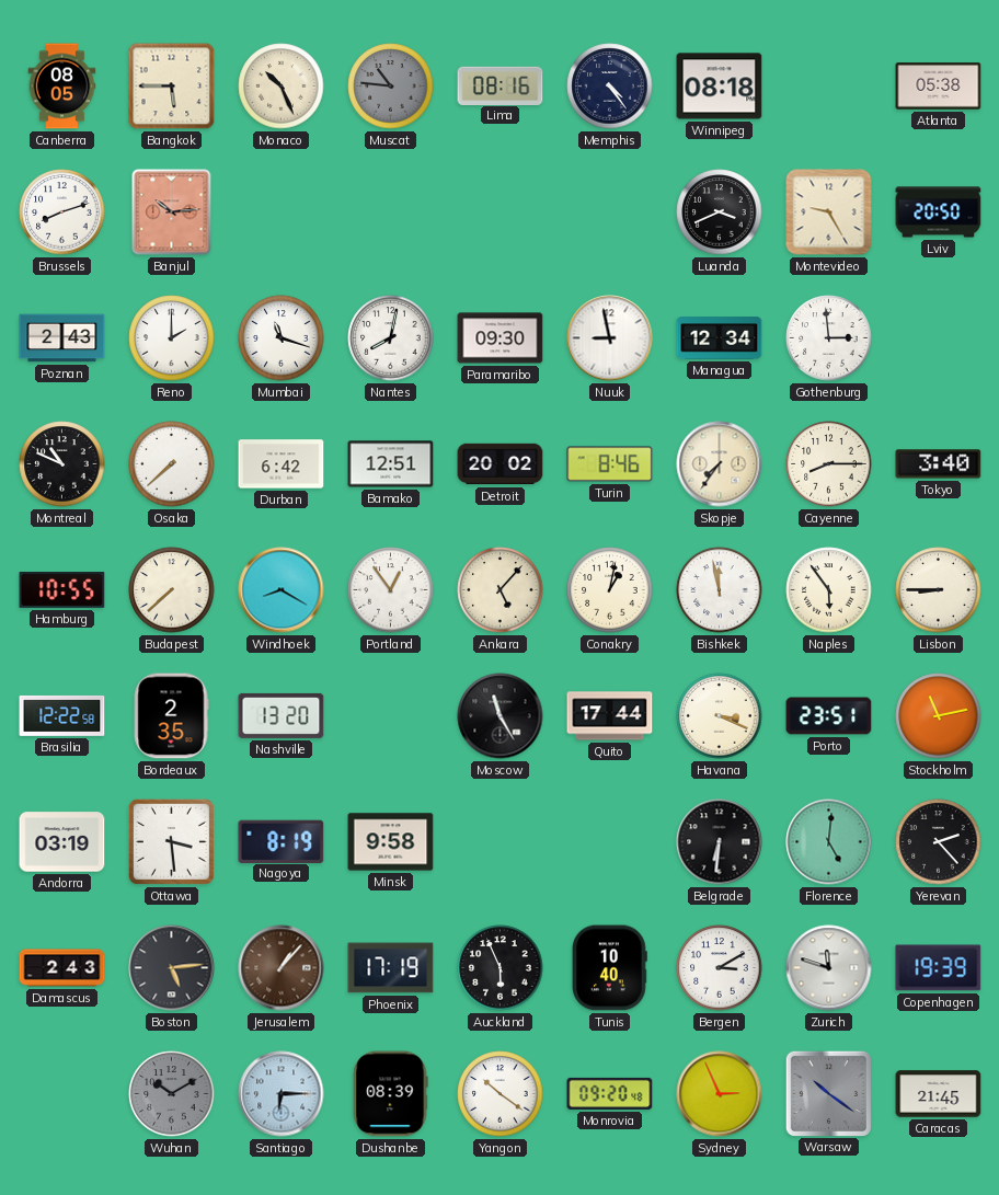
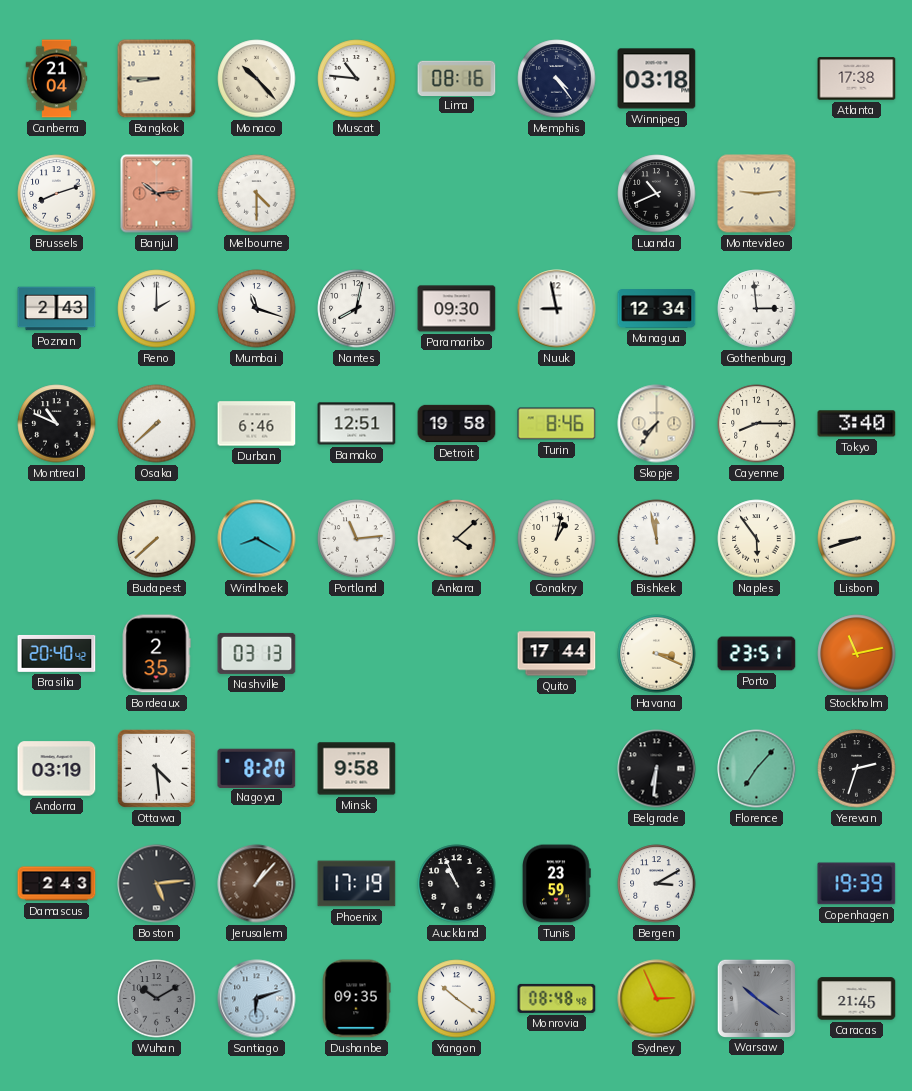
Canberra: 08:05 -> 21:04 (57, 79)
Bangkok: 5:45 -> 8:45 (157, 79)
Monaco: 10:26 -> 10:23 (257, 79)
Muscat dial: grey -> white (357, 79)
Winnipeg: 08:18 -> 03:18 (657, 79)
Atlanta: 05:38 -> 17:38 (857, 79)
Melbourne: none -> 4:30 (257, 194)
Luanda: 3:41 -> 10:41 (657, 194)
Montevideo: 9:25 -> 9:14 (757, 194)
Lviv: 20:50 -> none (939, 212)
Durban: 6:42 -> 6:46 (257, 424)
Detroit: 20:02 -> 19:58 (457, 424)
Hamburg: 10:55 -> none (62, 590)
Portland: 12:54 -> 11:14 (357, 539)
Ankara: 5:07 -> 4:08 (457, 539)
Lisbon: 8:45 -> 8:42 (857, 539)
Brasilia: 12:22 -> 20:40 (57, 653)
Nashville: 13:20 -> 03:13 (257, 653)
Moscow: 11:25 -> none (501, 716)
Ottawa: 3:29 -> 4:29 (156, 768)
Nagoya: 8:19 -> 8:20 (257, 768)
Florence: 5:01 -> 7:07 (757, 769)
Yerevan: 2:23 -> 2:33 (857, 769)
Auckland: 5:56 -> 10:56 (457, 884)
Tunis: 10:40 -> 23:59 (557, 884)
Zurich: 11:48 -> none (829, 968)
Santiago: 6:15 -> 6:12 (257, 999)
Dushanbe: 08:39 -> 09:35 (356, 999)
Monrovia: 09:20 -> 08:48 (557, 998)
